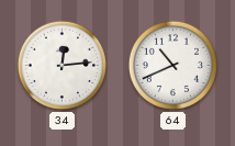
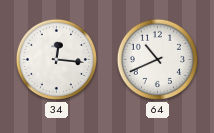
34: 12:14 -> 12:16 (56, 59)
